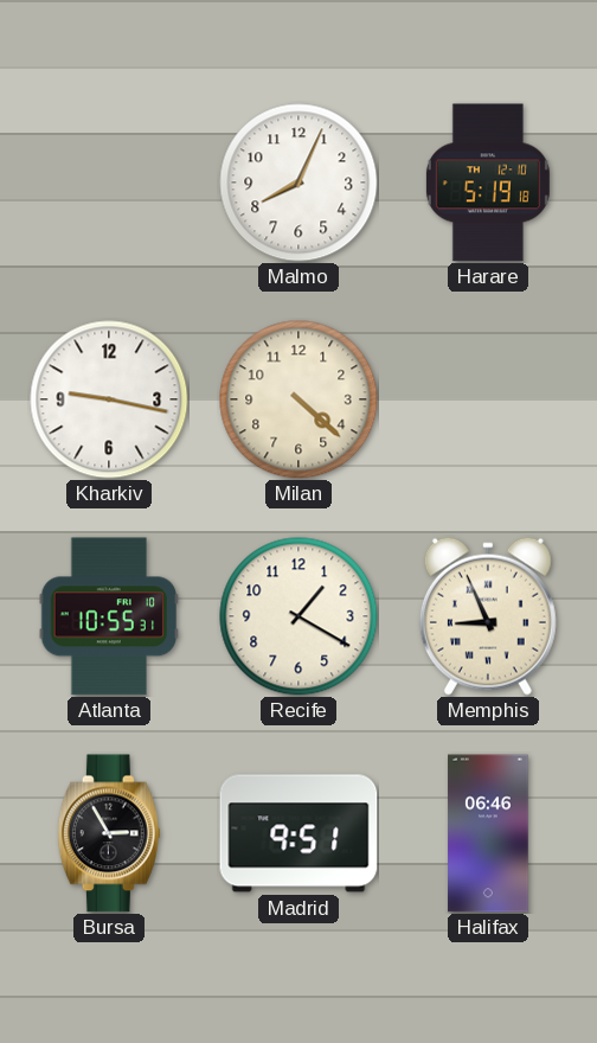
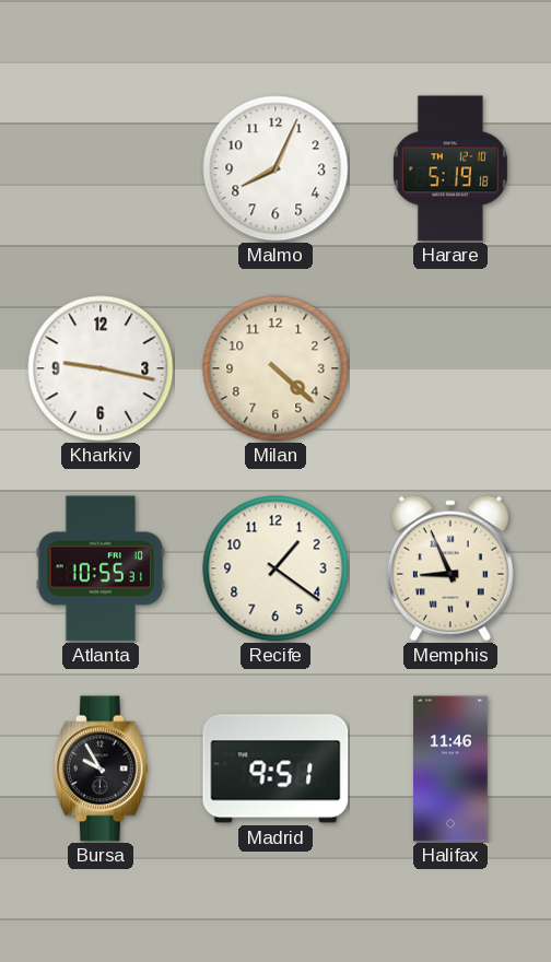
Recife: 1:20 -> 1:21 (275, 568)
Bursa: 2:55 -> 9:55 (101, 769)
Halifax: 06:46 -> 11:46 (450, 769)
